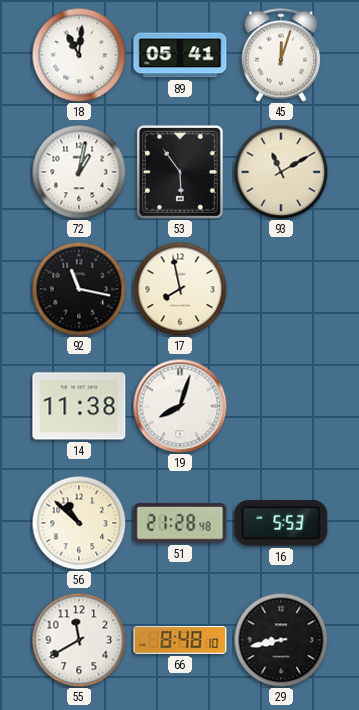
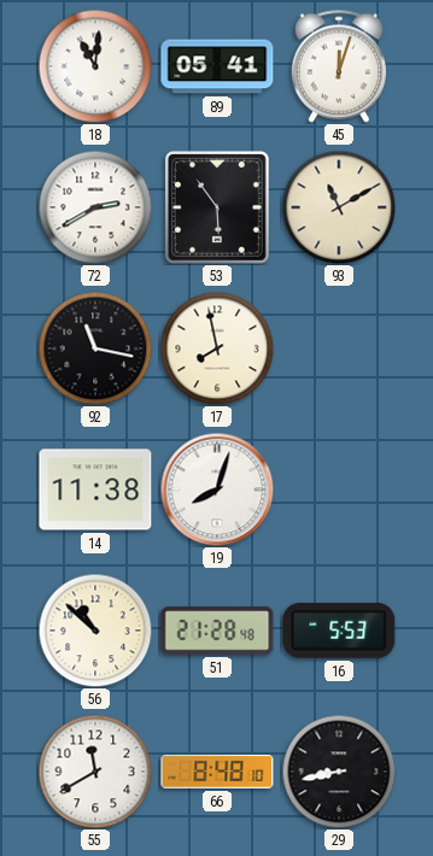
72: 1:02 -> 2:40 (95, 207)
